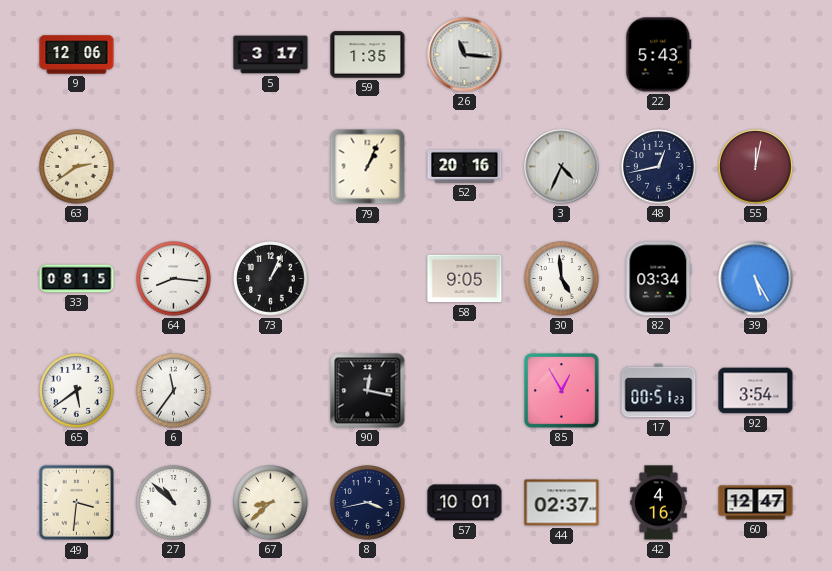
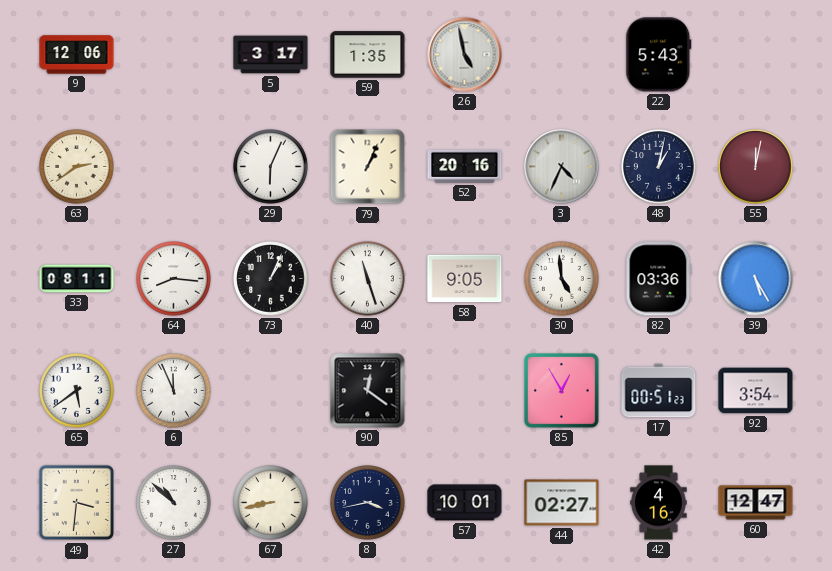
26: 11:16 -> 4:58 (465, 55)
29: none -> 6:04 (271, 167)
48: 12:43 -> 1:02 (659, 167)
33: 08:15 -> 08:11 (77, 279)
40: none -> 11:27 (368, 279)
82: 03:34 -> 03:36 (659, 279)
6: 11:36 -> 11:56 (174, 391)
90: 12:17 -> 12:21 (368, 391)
67: 8:38 -> 8:43 (271, 503)
44: 02:37 -> 02:27 (562, 503)
